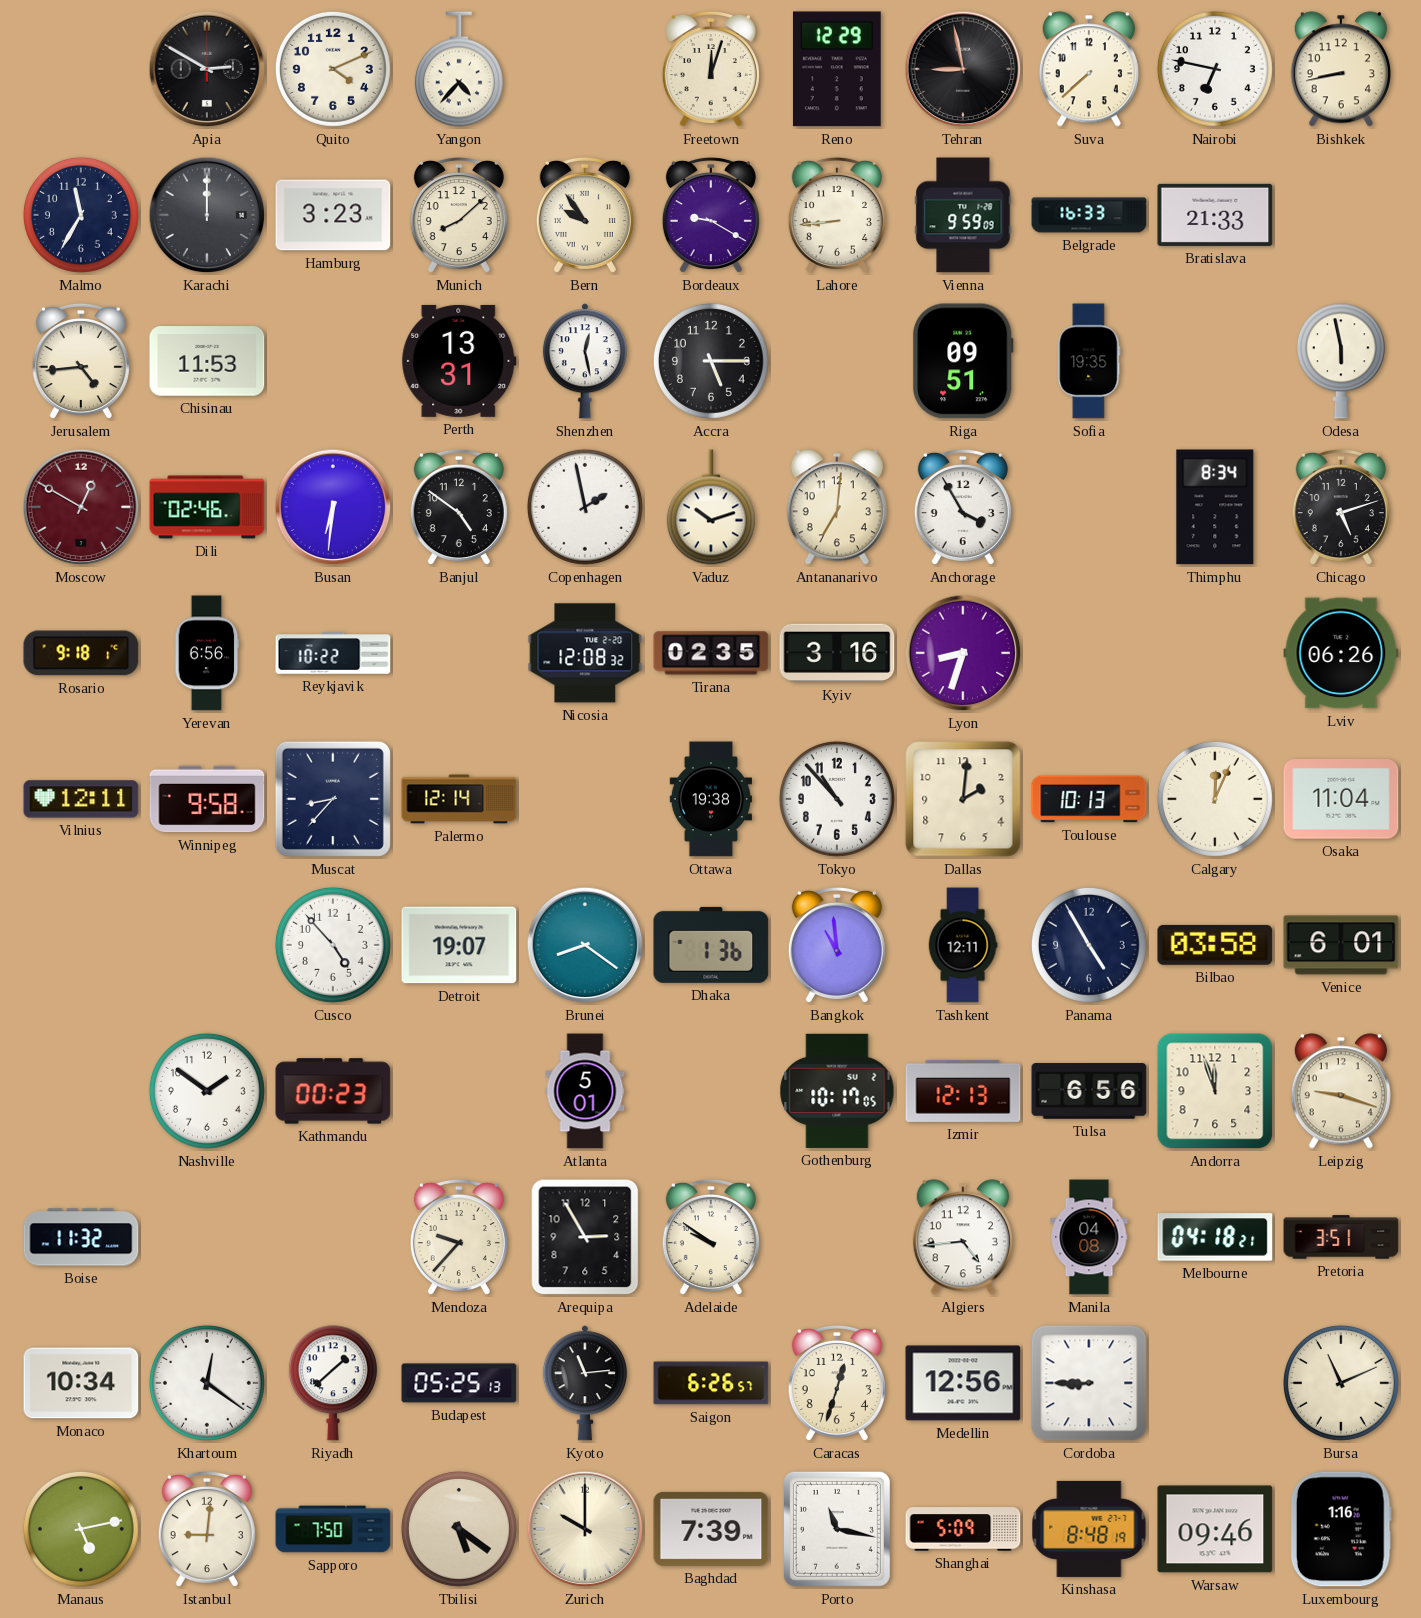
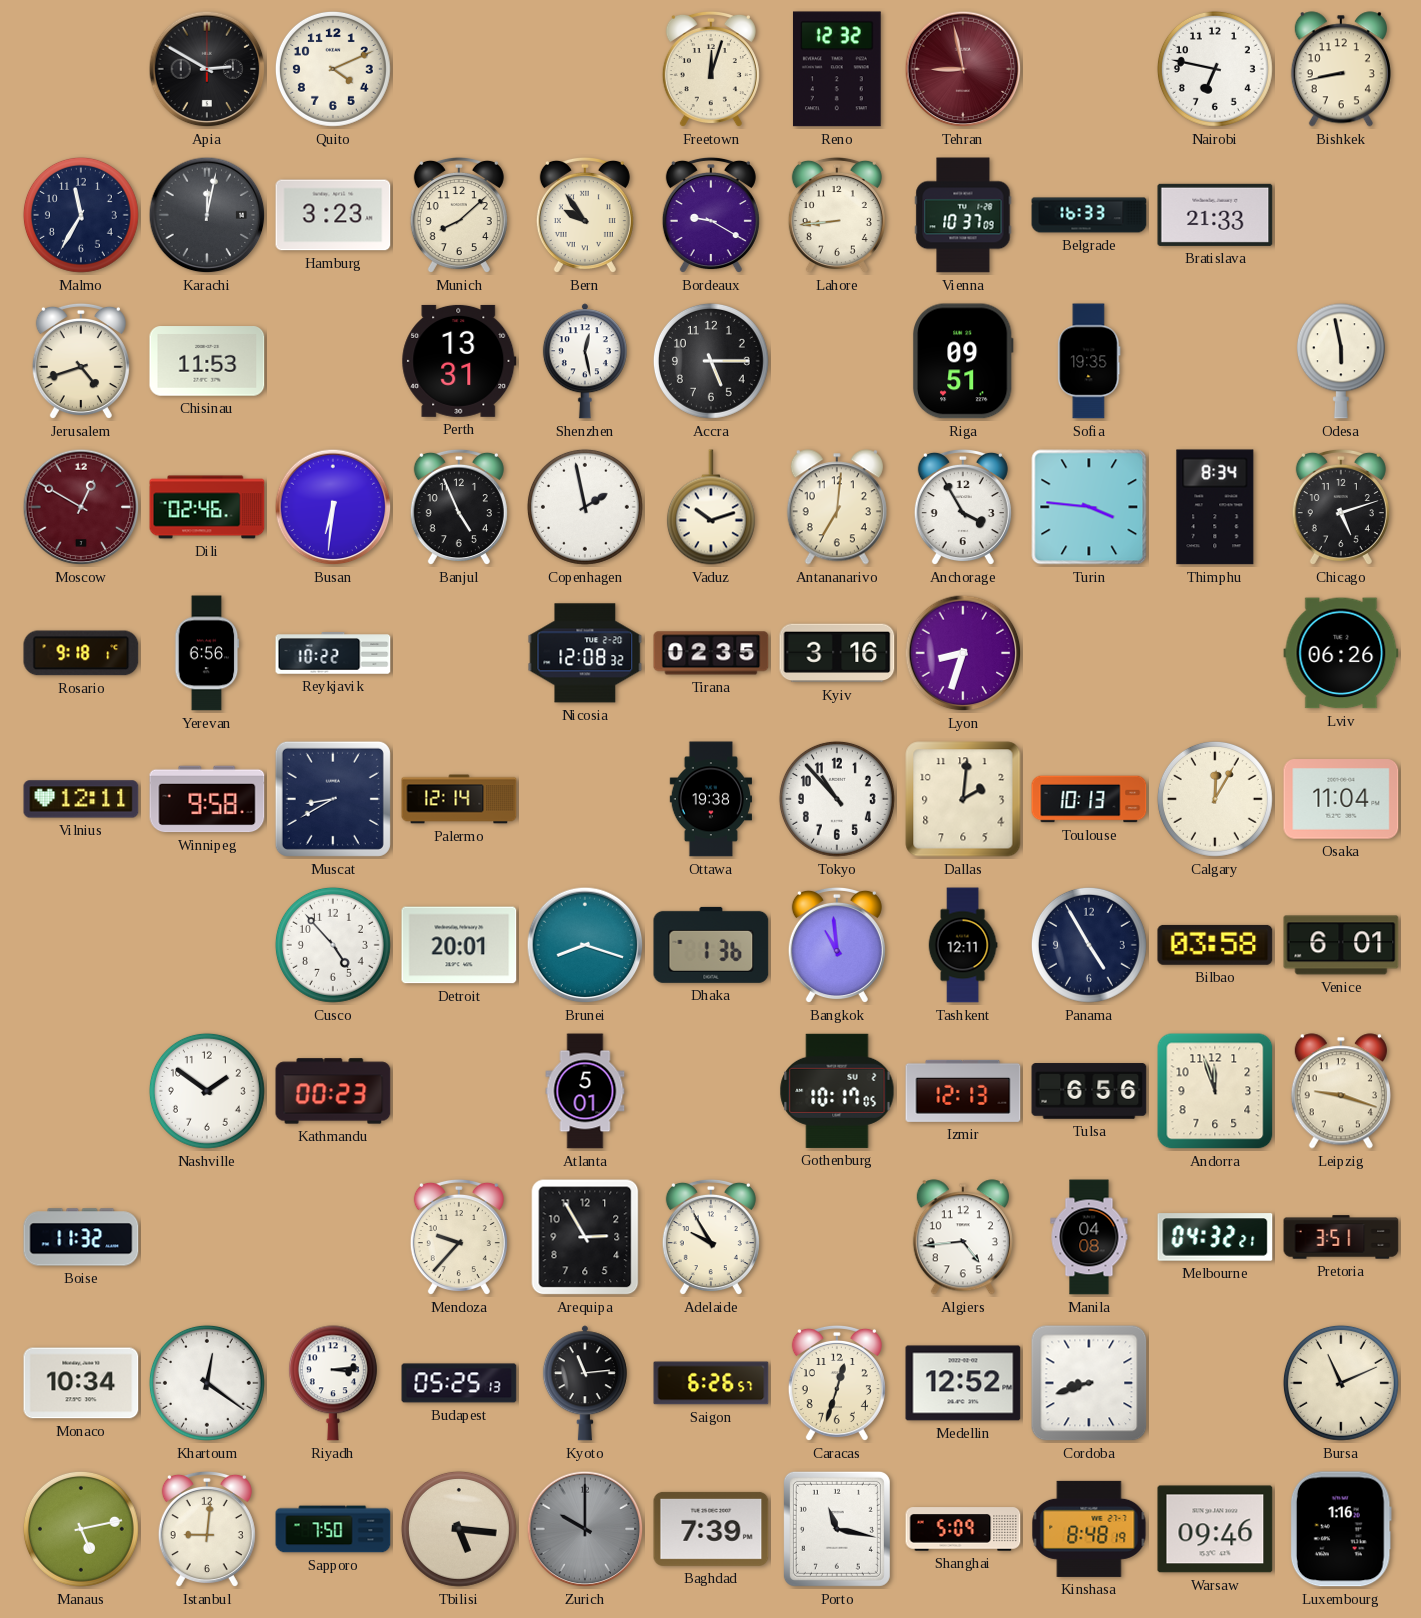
Yangon: 4:37 -> none (459, 69)
Reno: 12:29 -> 12:32 (837, 69)
Tehran dial: black -> burgundy (963, 69)
Suva: 7:38 -> none (1089, 69)
Karachi: 12:00 -> 12:02 (207, 215)
Vienna: 9:59 -> 10:37 (963, 215)
Jerusalem: 4:44 -> 4:42 (81, 361)
Banjul: 4:51 -> 4:56 (459, 507)
Turin: none -> 3:46 (1089, 507)
Muscat: 8:37 -> 8:40 (333, 799)
Calgary: 12:04 -> 12:05 (1215, 799)
Detroit: 19:07 -> 20:01 (459, 945)
Brunei: 8:21 -> 8:18 (585, 945)
Adelaide: 9:51 -> 9:55 (711, 1237)
Melbourne: 04:18 -> 04:32 (1215, 1237)
Riyadh: 1:38 -> 3:14 (333, 1383)
Medellin: 12:56 -> 12:52 (963, 1383)
Cordoba: 8:45 -> 8:42 (1089, 1383)
Tbilisi: 5:21 -> 5:16 (459, 1529)
Zurich dial: cream -> grey (585, 1529)
